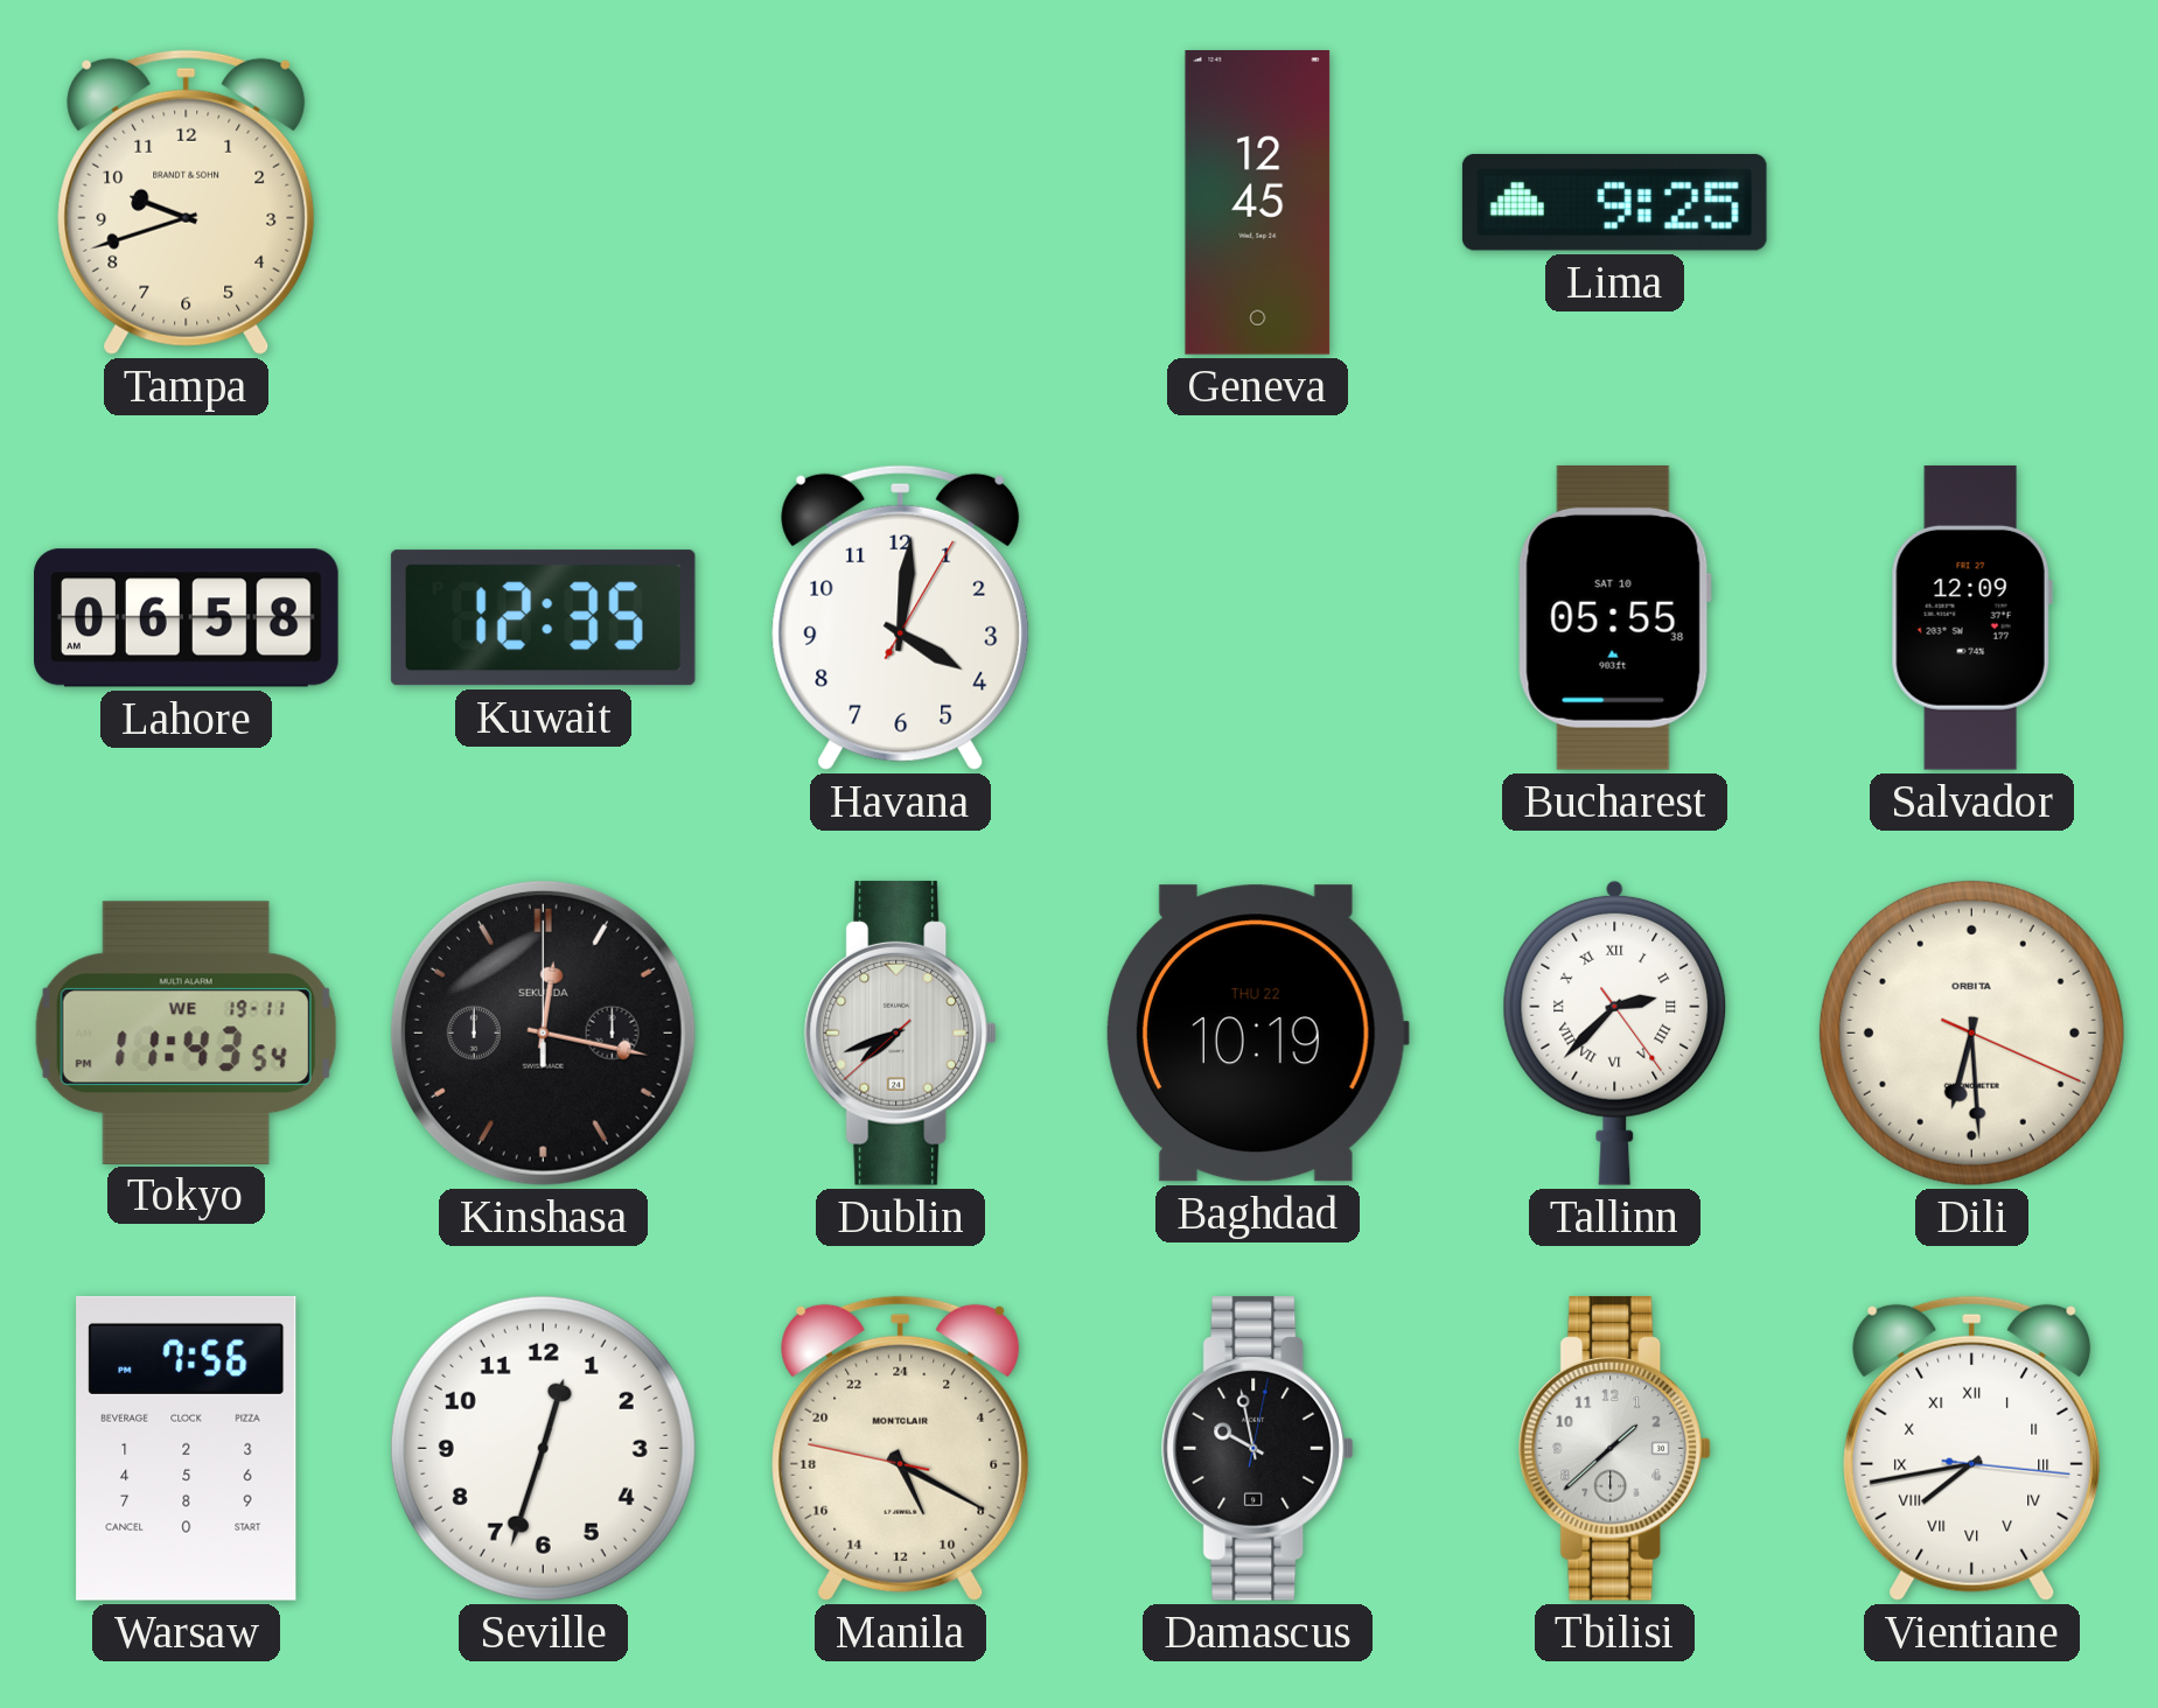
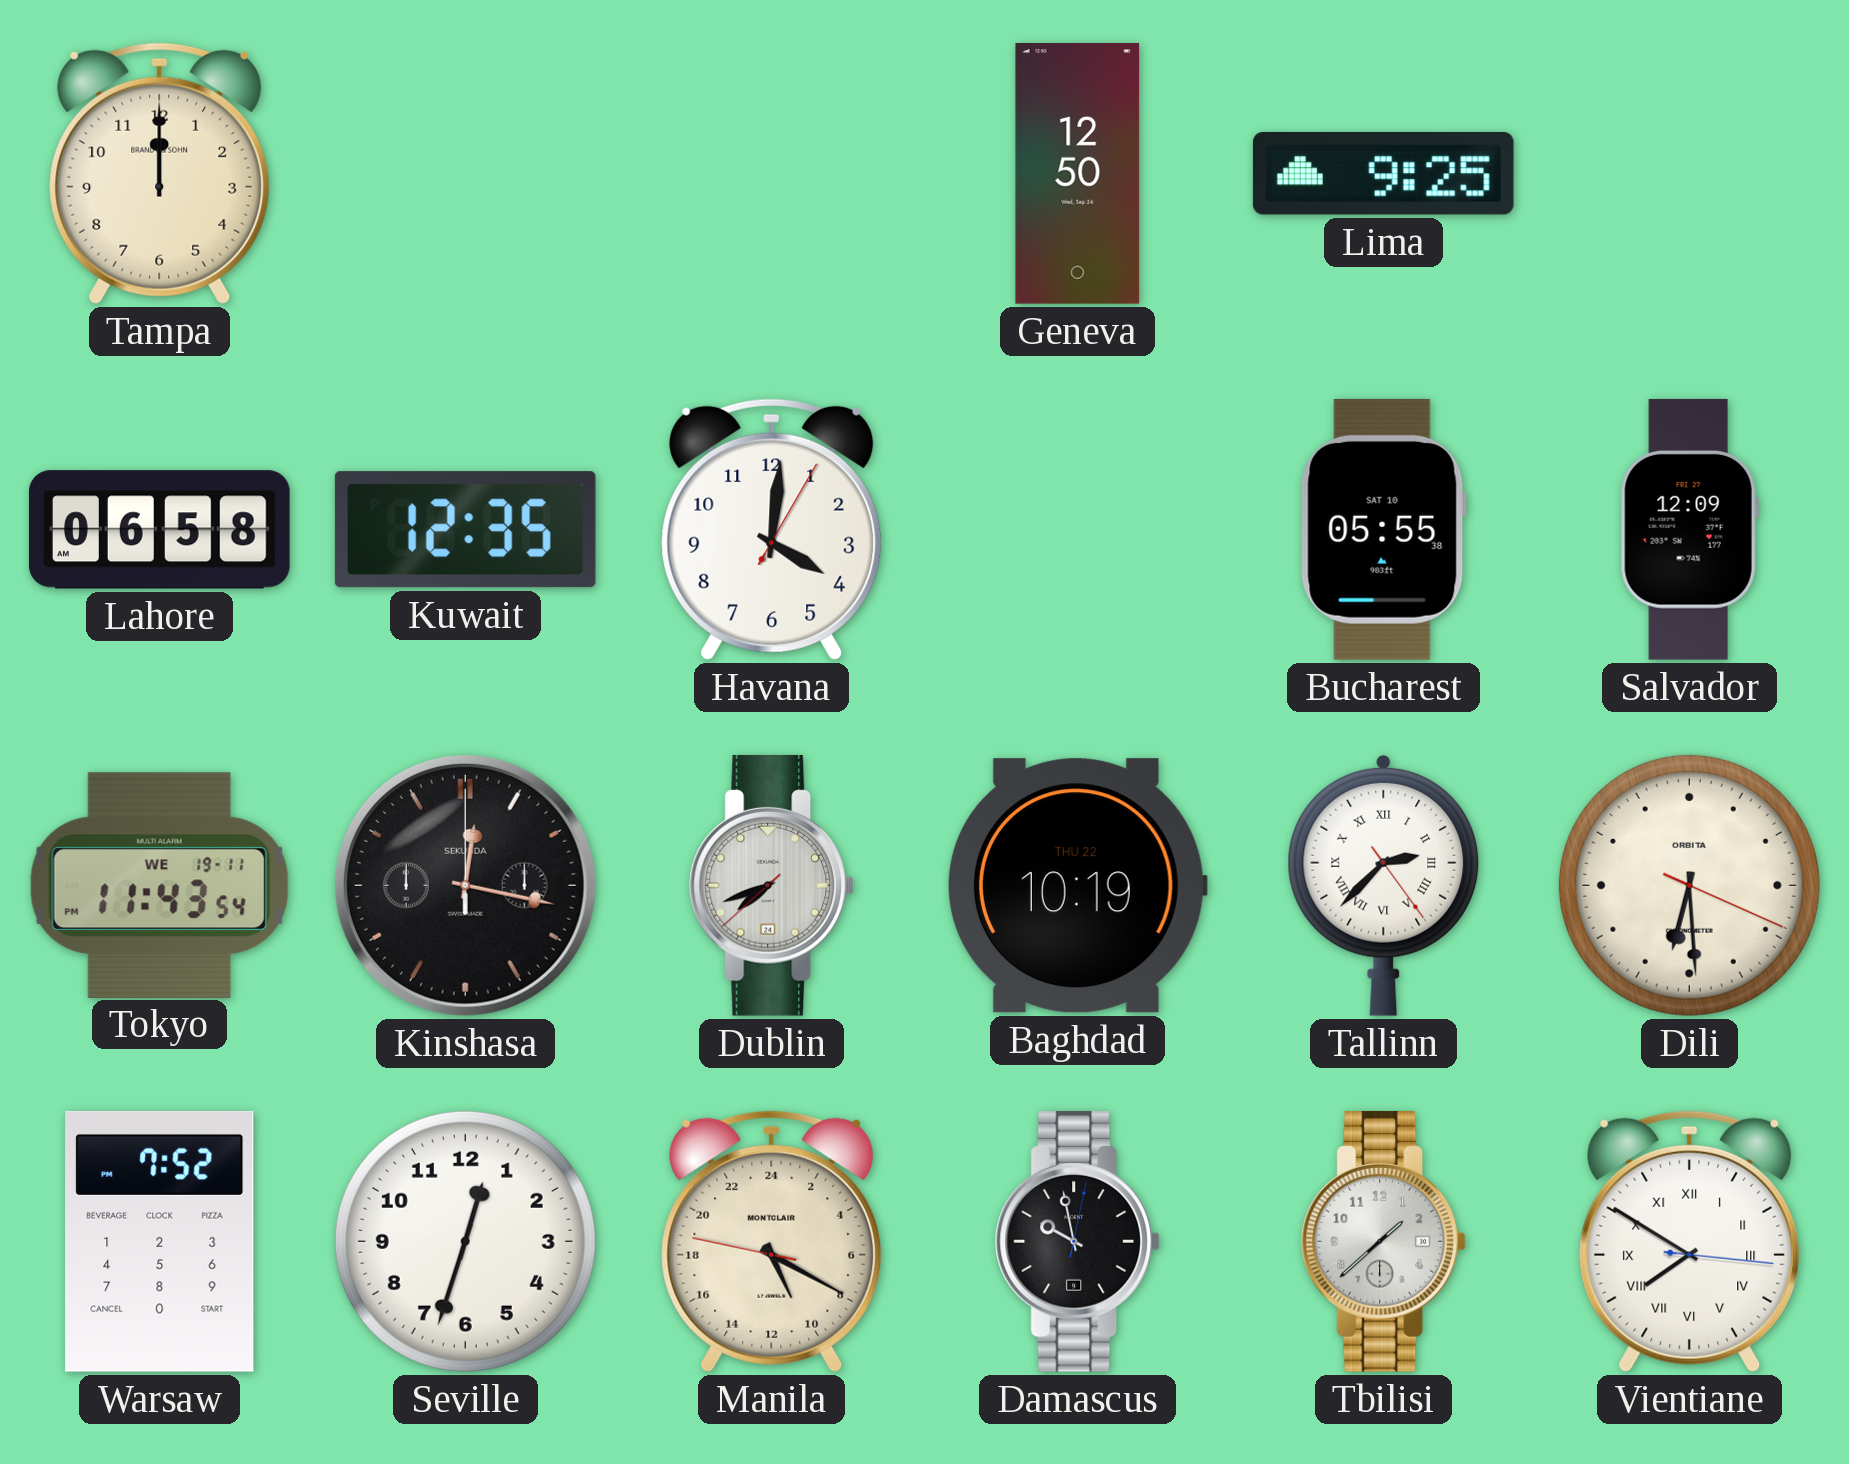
Tampa: 9:42 -> 12:00 (160, 173)
Geneva: 12:45 -> 12:50 (1078, 174)
Warsaw: 7:56 -> 7:52 (160, 1241)
Vientiane: 7:43 -> 7:50 (1690, 1241)
